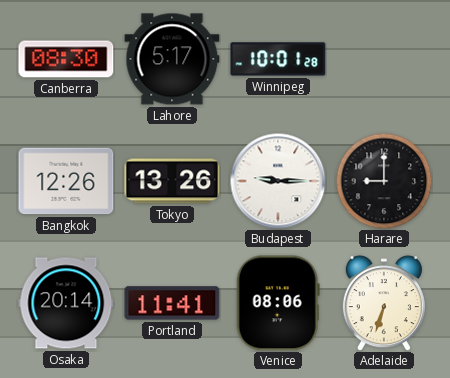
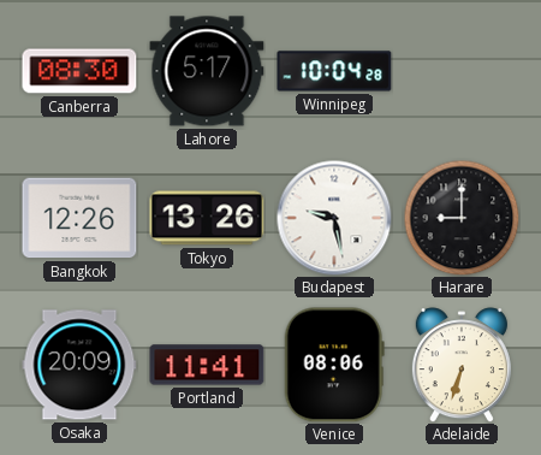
Winnipeg: 10:01 -> 10:04 (334, 71)
Budapest: 9:15 -> 9:28 (334, 218)
Osaka: 20:14 -> 20:09 (79, 365)
